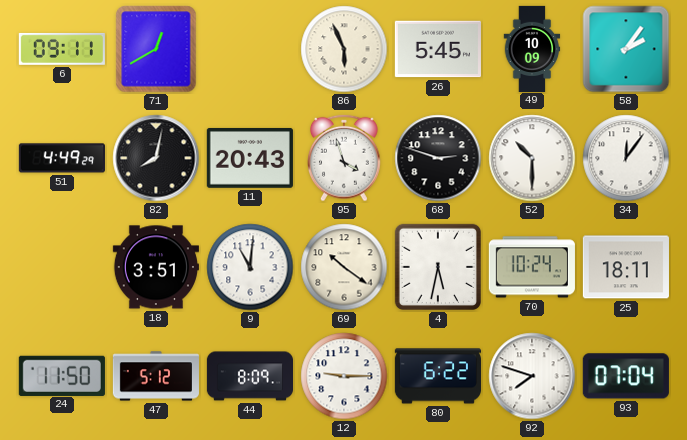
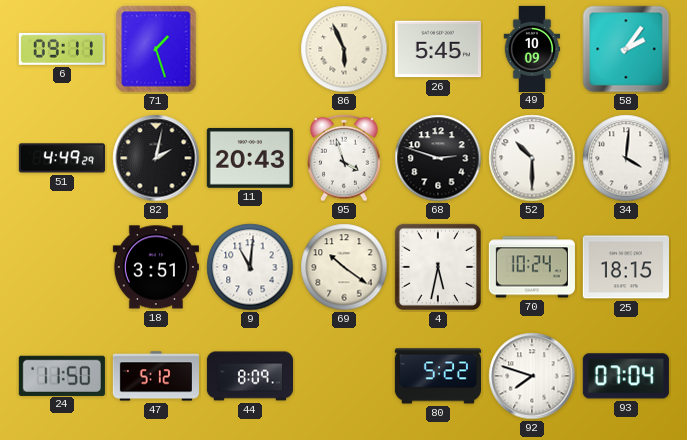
71: 12:40 -> 1:27 (156, 49)
82: 8:02 -> 2:02 (156, 158)
34: 12:06 -> 4:01 (626, 158)
25: 18:11 -> 18:15 (626, 267)
12: 9:15 -> none (344, 376)
80: 6:22 -> 5:22 (438, 376)
